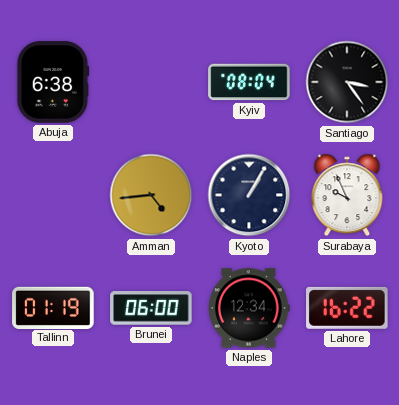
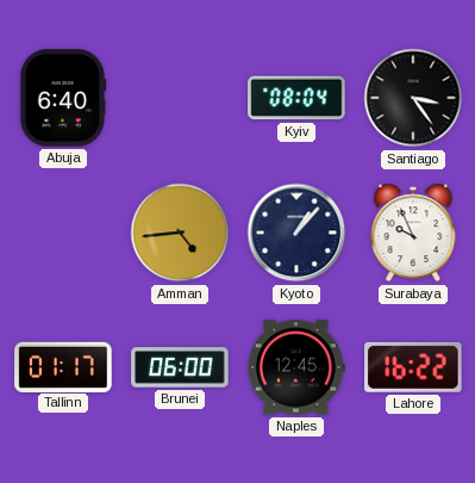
Abuja: 6:38 -> 6:40 (63, 98)
Kyoto: 1:05 -> 1:07 (296, 233)
Tallinn: 01:19 -> 01:17 (63, 366)
Naples: 12:34 -> 12:45 (296, 367)
